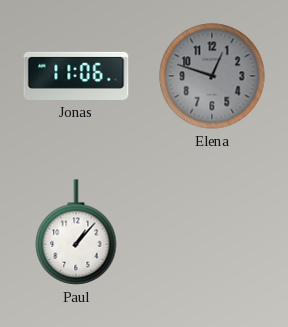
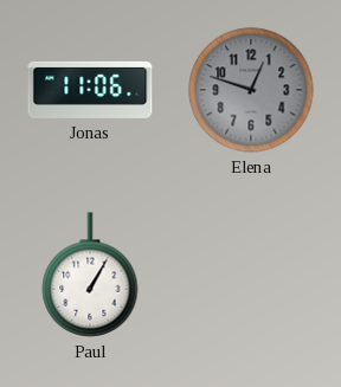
Paul: 1:07 -> 1:05 (90, 275)
